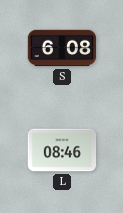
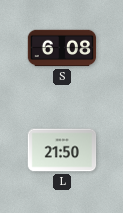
L: 08:46 -> 21:50 (62, 150)
